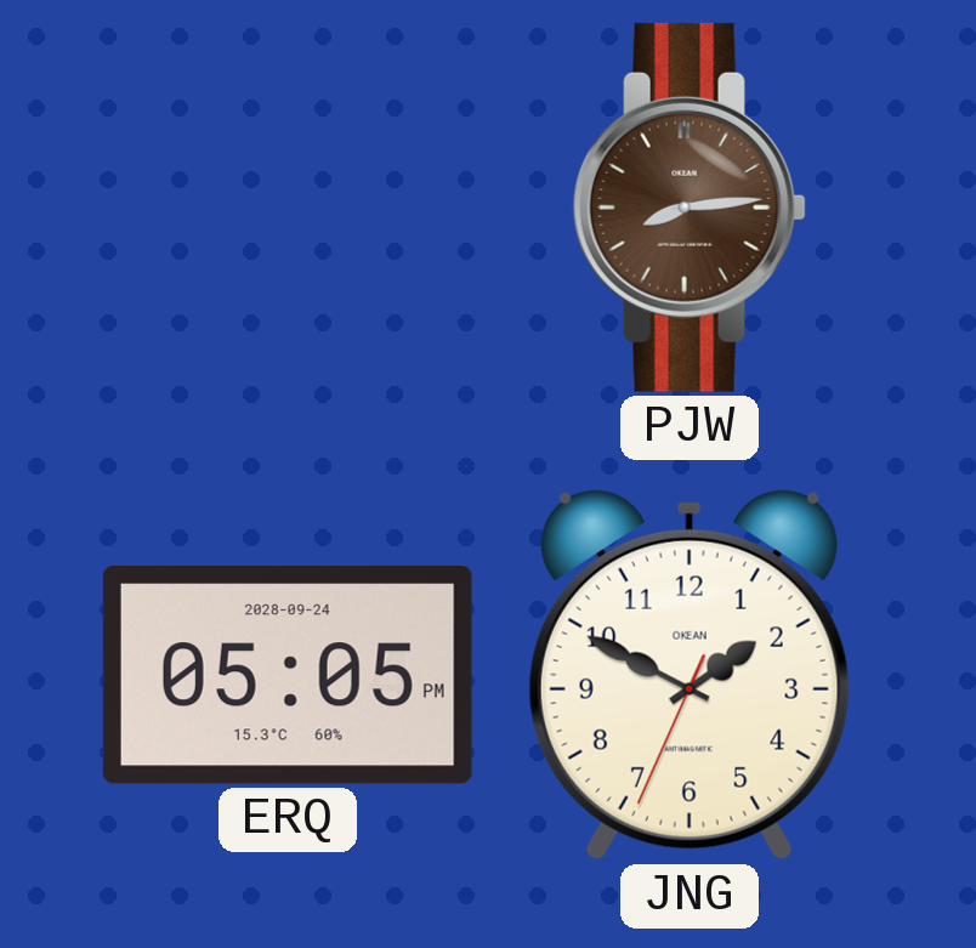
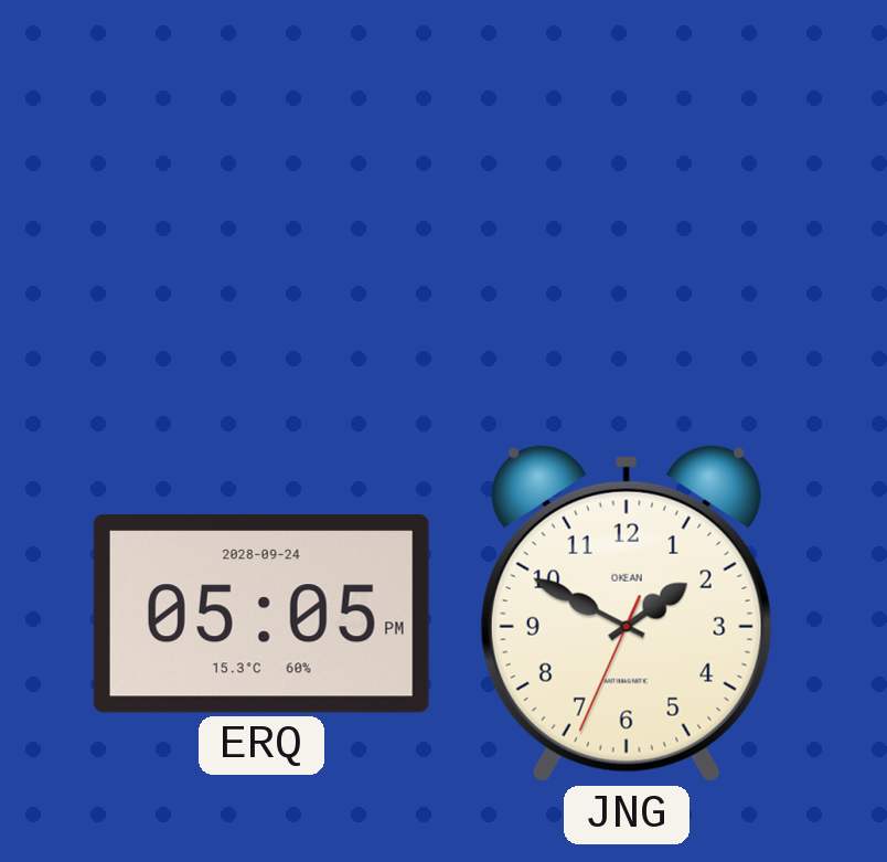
PJW: 8:14 -> none (690, 208)
